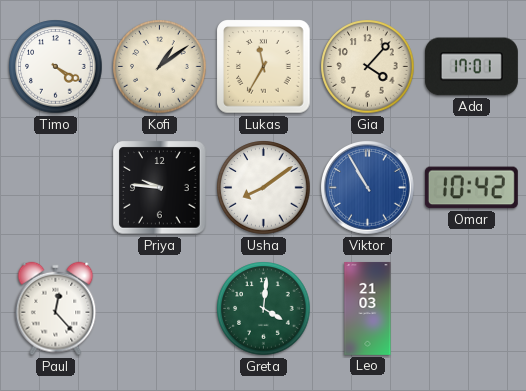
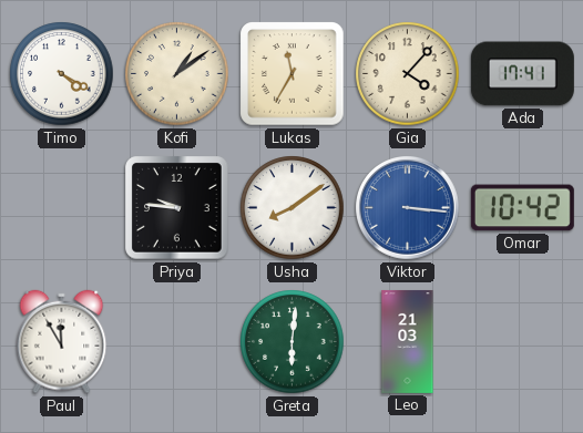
Ada: 17:01 -> 17:41 (522, 74)
Viktor: 10:55 -> 3:16 (408, 208)
Paul: 12:23 -> 11:55 (62, 342)
Greta: 4:01 -> 6:01 (293, 342)
